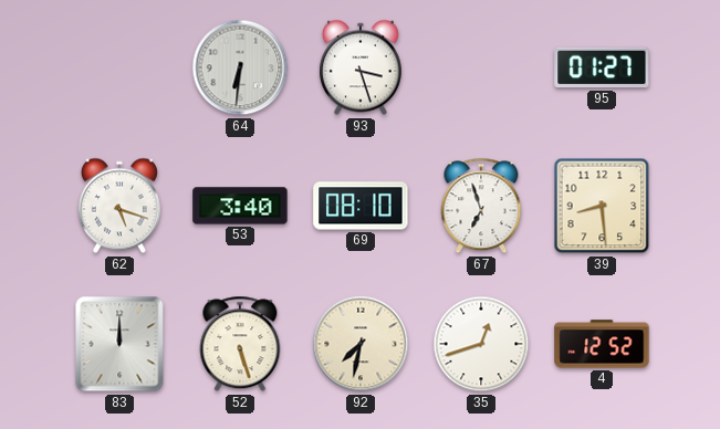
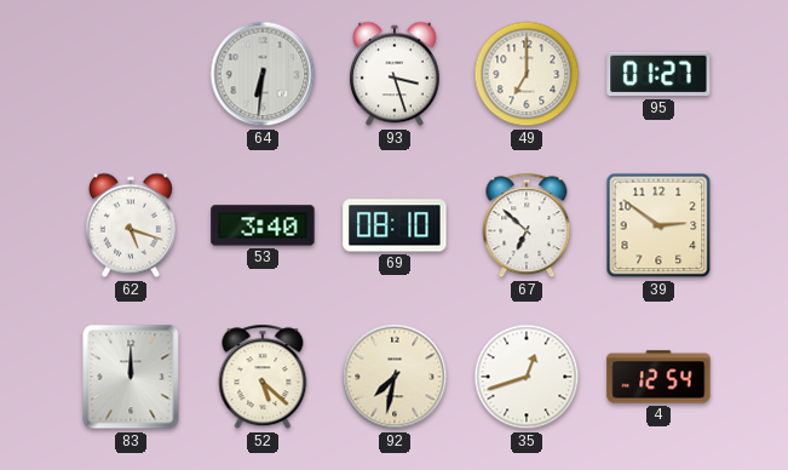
49: none -> 7:00 (527, 74)
67: 6:57 -> 6:52 (527, 225)
39: 8:29 -> 2:51 (658, 225)
52: 5:27 -> 5:22 (263, 377)
4: 12:52 -> 12:54 (658, 377)
